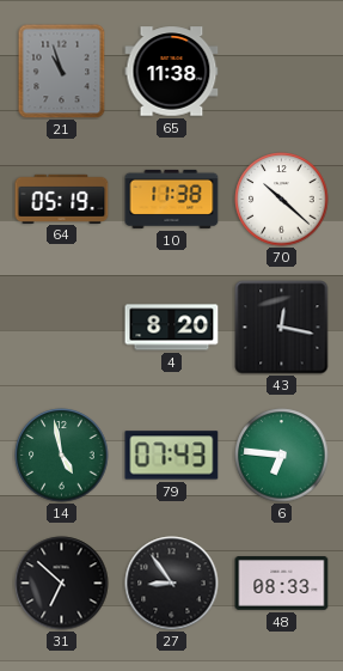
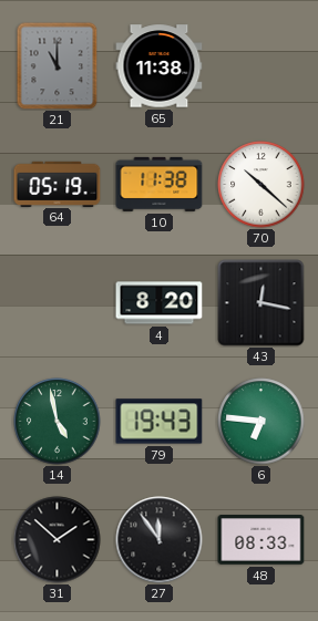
21: 10:57 -> 11:00 (58, 66)
79: 07:43 -> 19:43 (160, 422)
31: 6:52 -> 1:52 (58, 540)
27: 8:54 -> 11:54 (160, 540)
